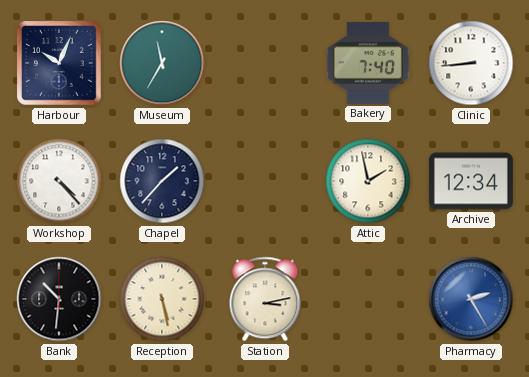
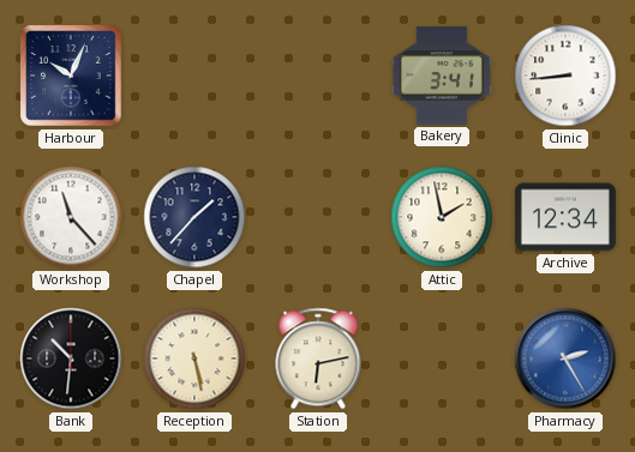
Museum: 11:35 -> none (162, 63)
Bakery: 7:40 -> 3:41 (442, 76)
Workshop: 4:23 -> 11:23 (71, 217)
Station: 3:13 -> 6:13 (318, 358)
